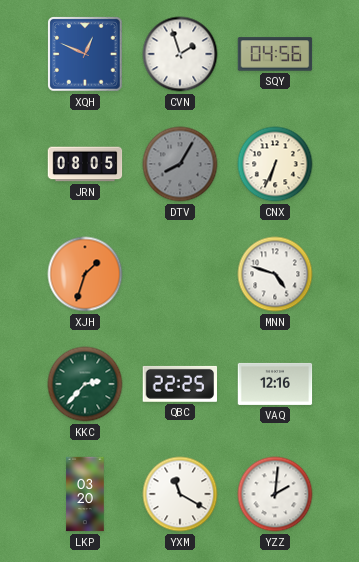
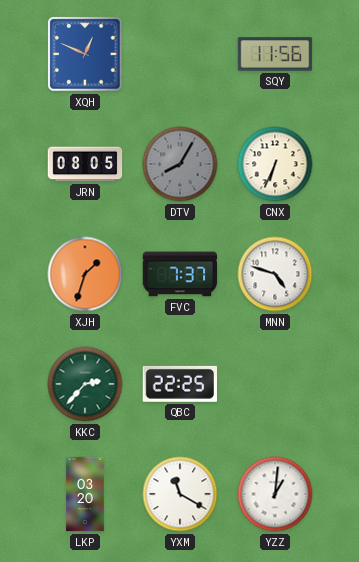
CVN: 1:57 -> none (180, 54)
SQY: 04:56 -> 11:56 (275, 54)
FVC: none -> 7:37 (180, 274)
VAQ: 12:16 -> none (275, 384)
YZZ: 2:01 -> 1:01 (275, 494)
